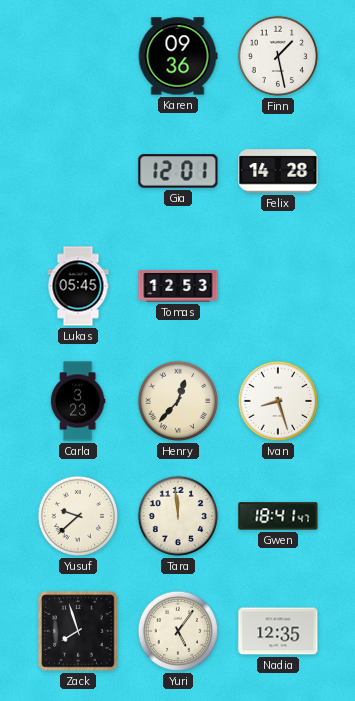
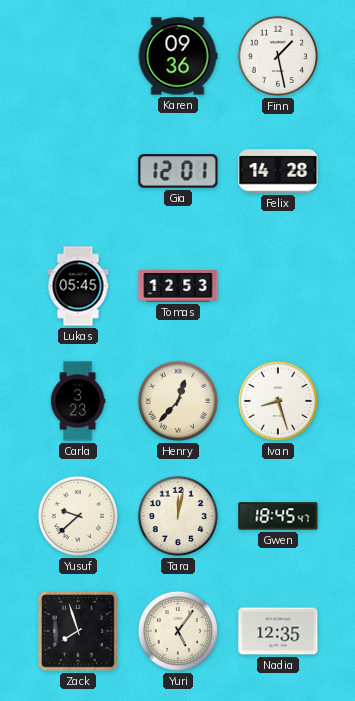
Tara: 11:59 -> 12:02 (178, 516)
Gwen: 18:41 -> 18:45 (278, 516)
